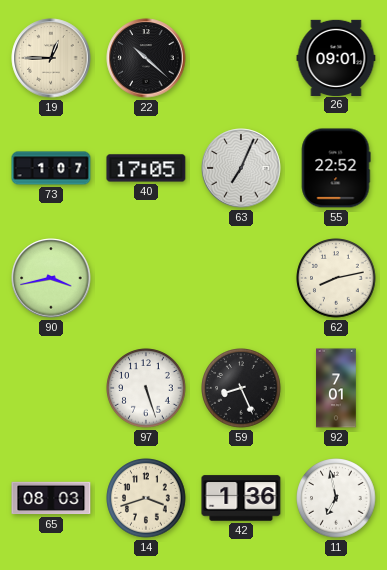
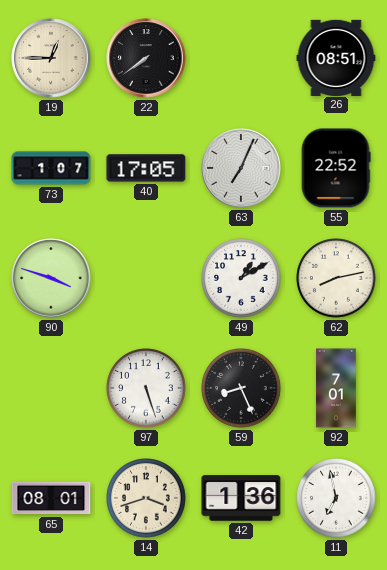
22: 10:22 -> 7:39 (146, 58)
26: 09:01 -> 08:51 (336, 57)
90: 3:43 -> 3:48 (51, 278)
49: none -> 1:10 (241, 278)
65: 08:03 -> 08:01 (51, 498)
